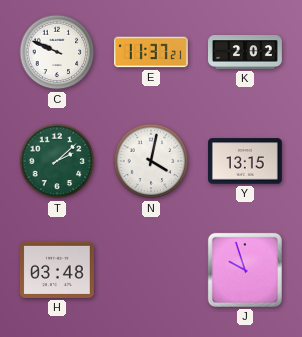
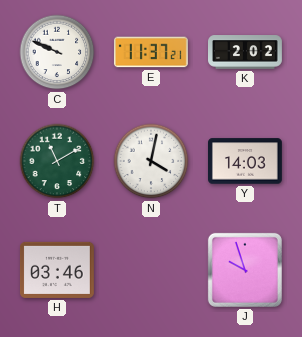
T: 2:08 -> 11:10 (57, 161)
Y: 13:15 -> 14:03 (246, 161)
H: 03:48 -> 03:46 (57, 270)
